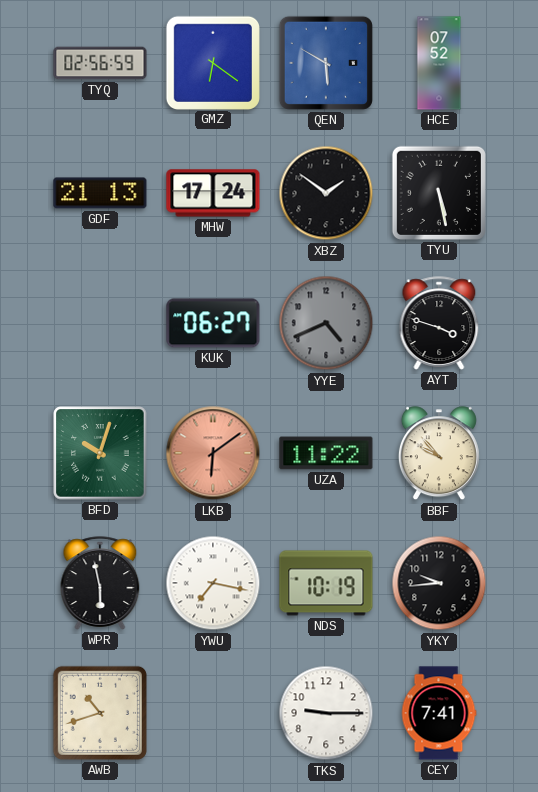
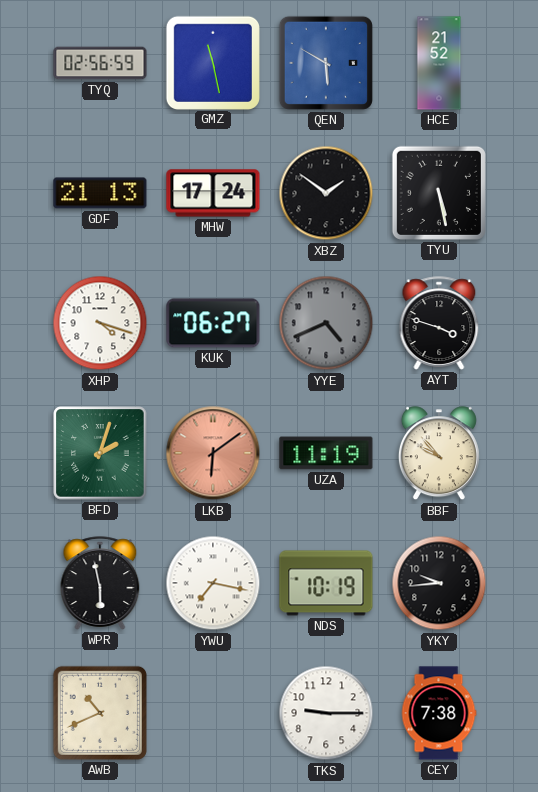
GMZ: 6:21 -> 11:28 (212, 62)
HCE: 07:52 -> 21:52 (439, 63)
XHP: none -> 4:18 (100, 323)
BFD: 10:03 -> 2:03 (100, 453)
UZA: 11:22 -> 11:19 (326, 453)
AWB: 10:42 -> 10:41 (100, 713)
CEY: 7:41 -> 7:38 (439, 713)
